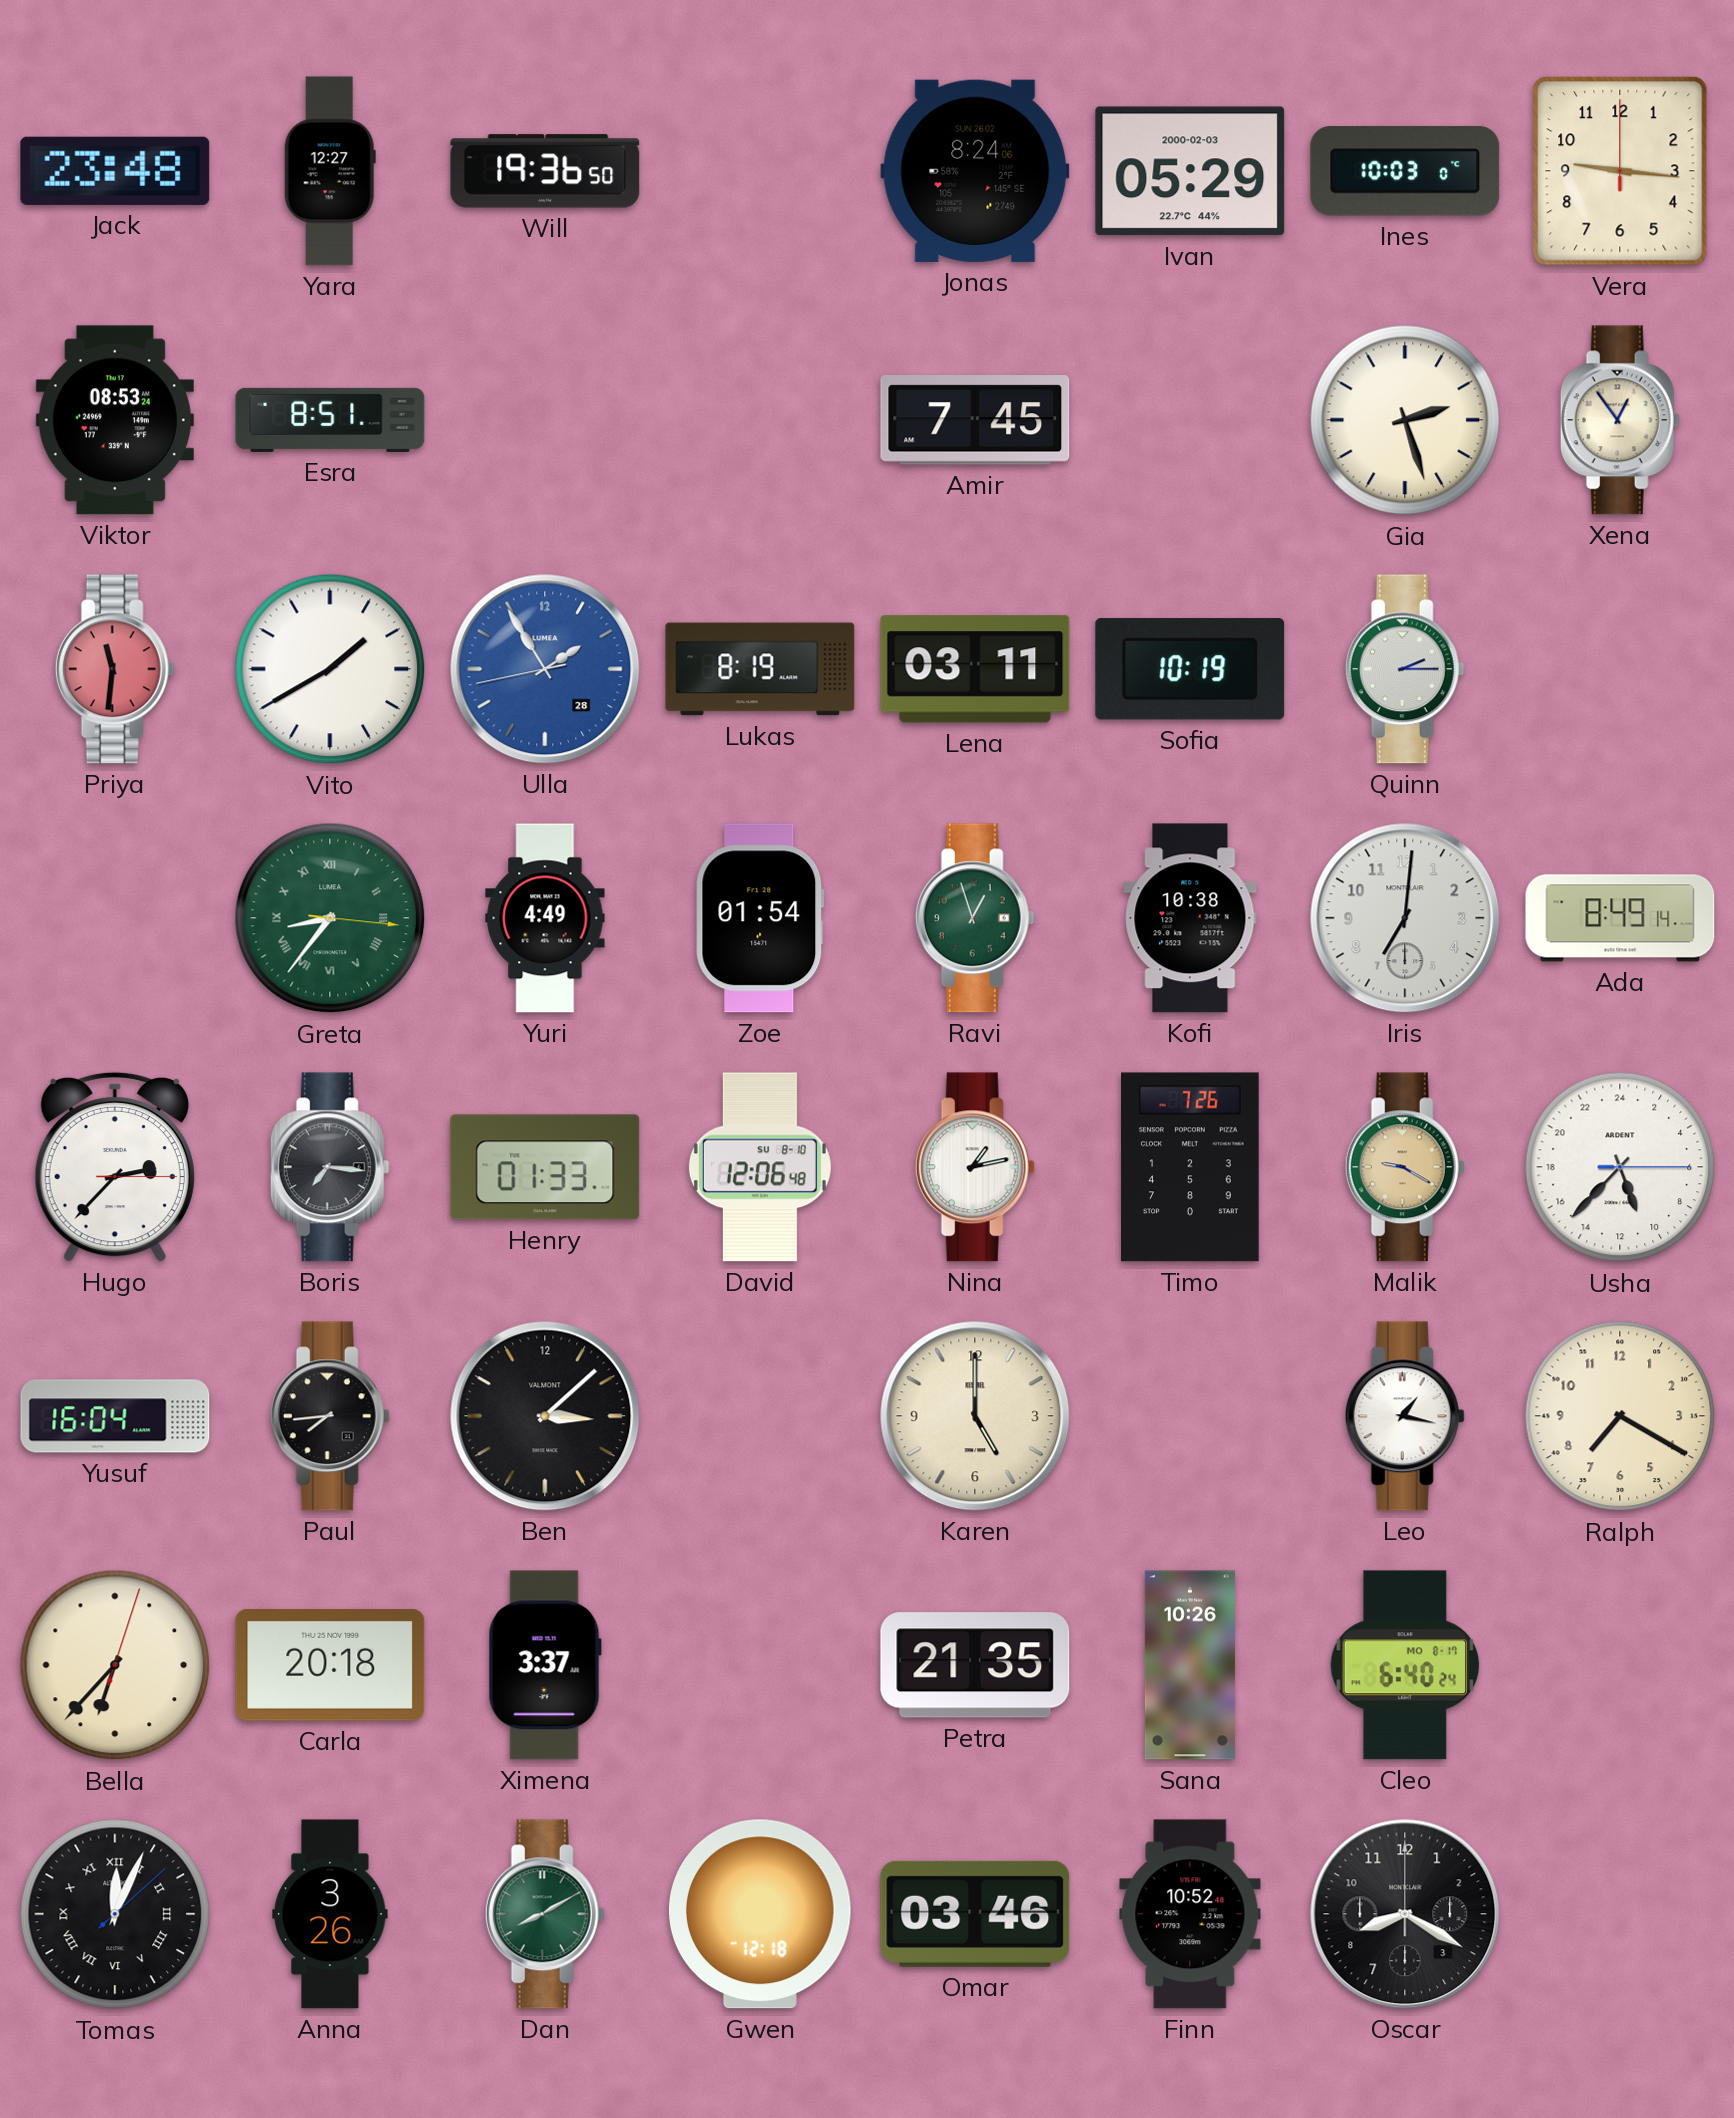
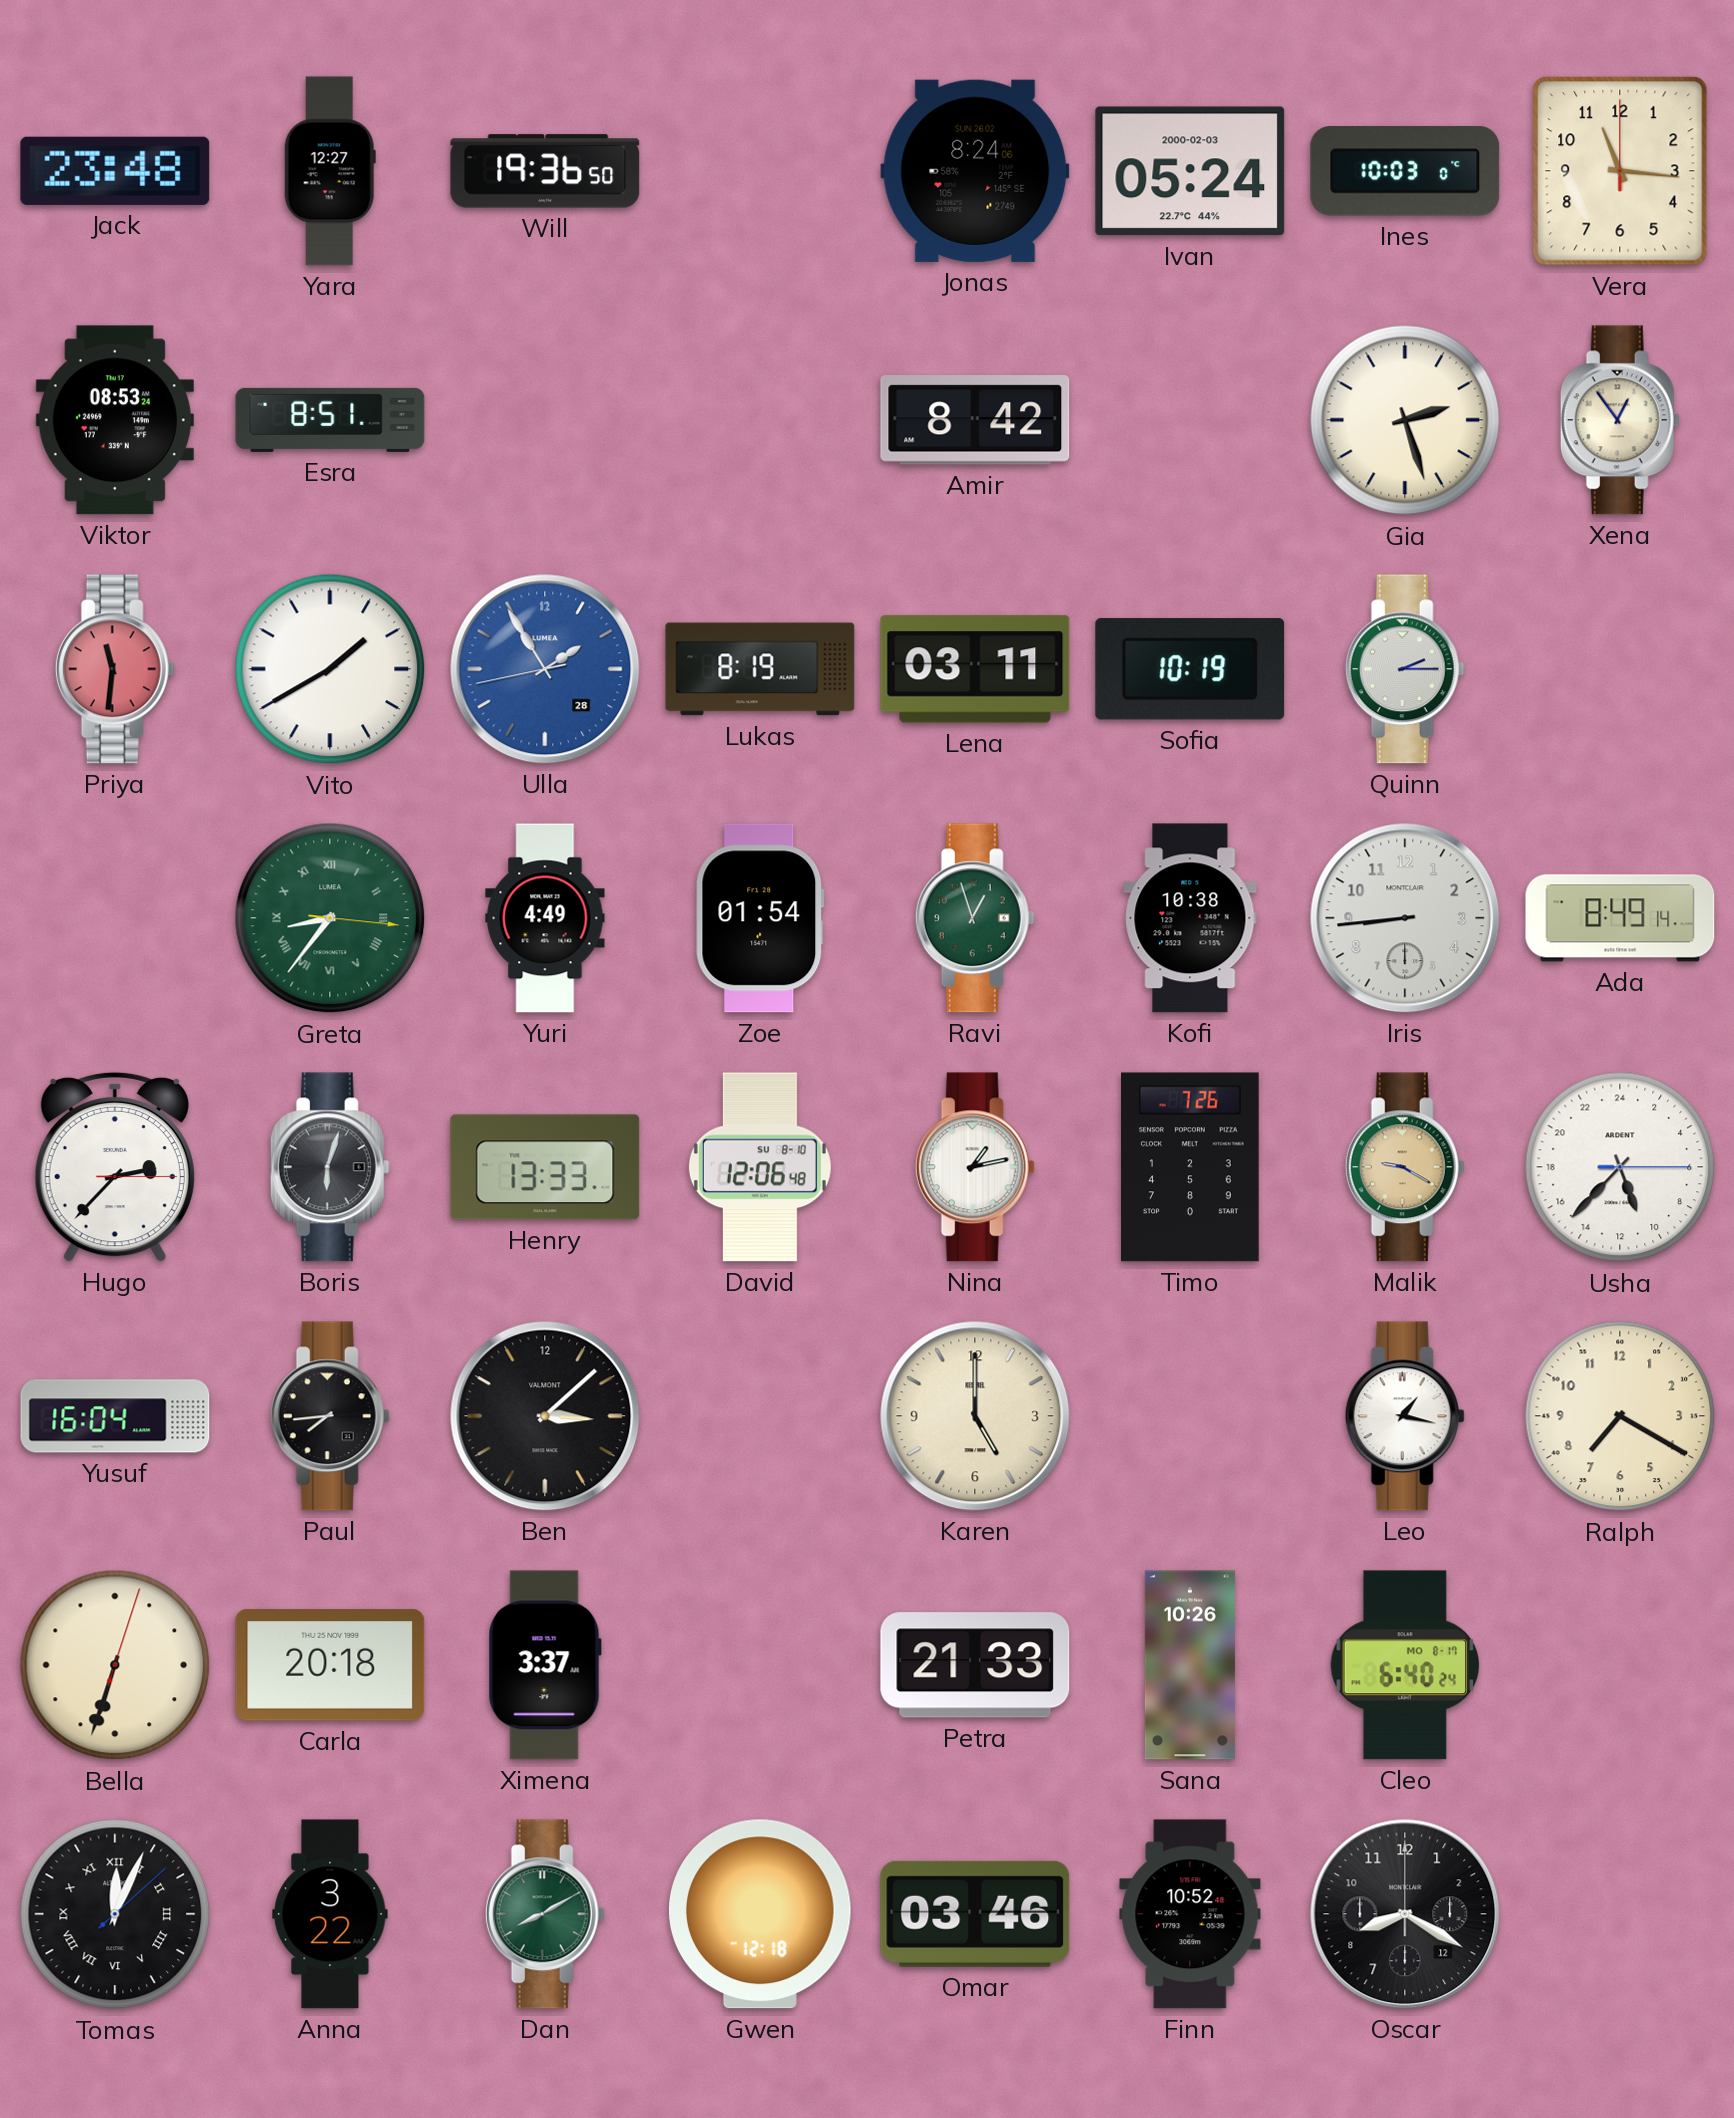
Ivan: 05:29 -> 05:24 (1190, 171)
Vera: 9:16 -> 11:16 (1620, 171)
Amir: 7:45 -> 8:42 (975, 420)
Iris: 7:01 -> 8:44 (1405, 918)
Boris: 7:16 -> 6:03 (330, 1167)
Henry: 01:33 -> 13:33 (545, 1167)
Bella: 6:37 -> 6:33 (115, 1665)
Petra: 21:35 -> 21:33 (975, 1665)
Anna: 3:26 -> 3:22 (330, 1914)
Oscar date: 3 -> 12 (1405, 1914)
